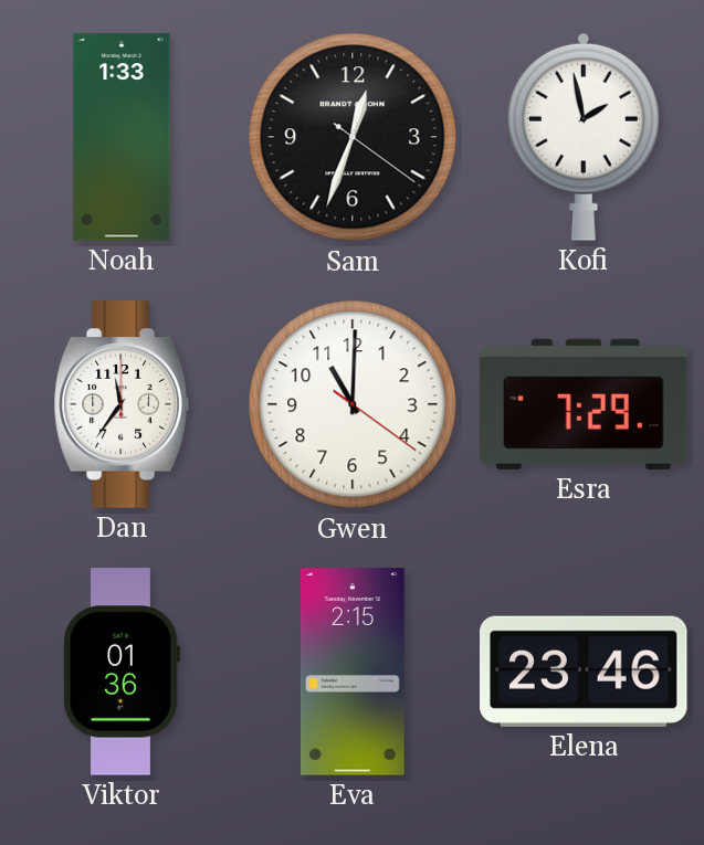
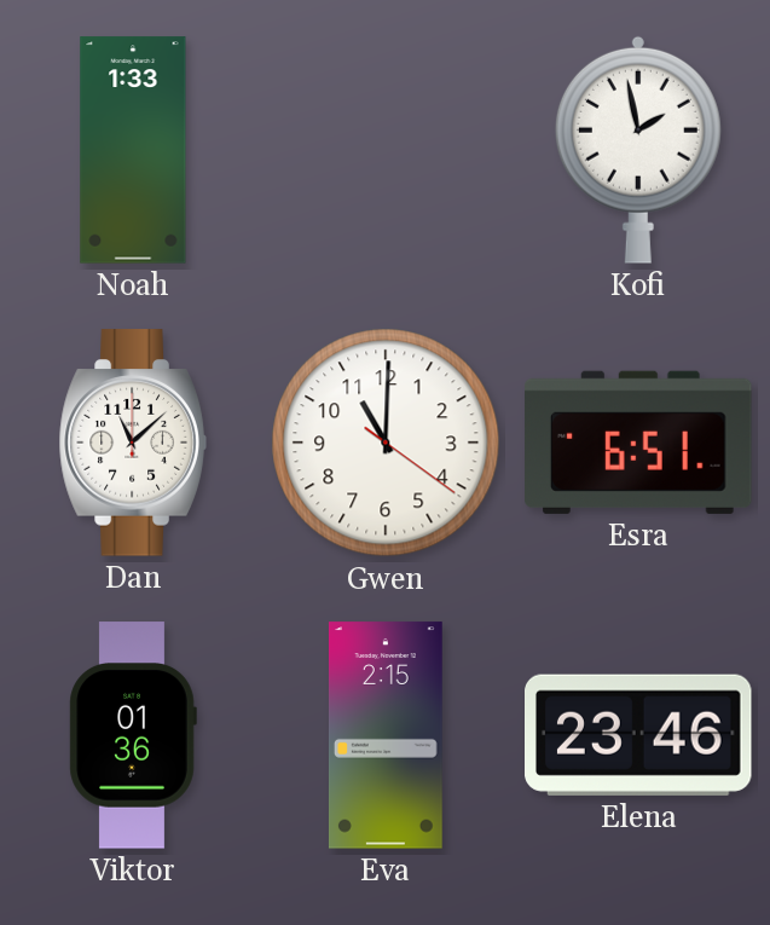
Sam: 12:33 -> none (353, 137)
Dan: 11:36 -> 11:08 (133, 443)
Esra: 7:29 -> 6:51 (638, 443)
